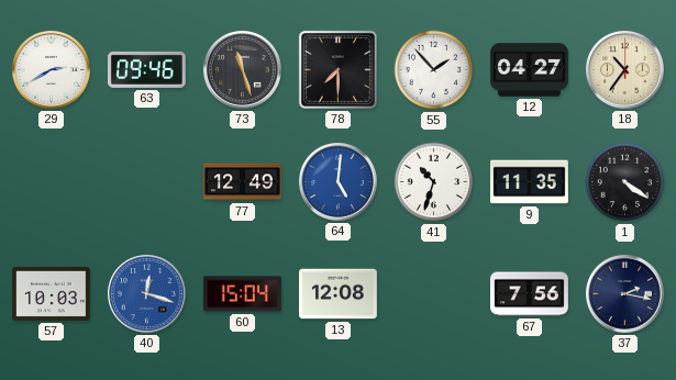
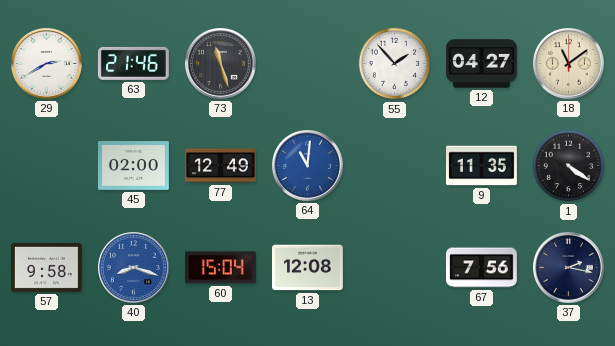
63: 09:46 -> 21:46 (133, 63)
78: 7:30 -> none (337, 69)
18: 10:36 -> 11:09 (569, 64)
45: none -> 02:00 (134, 166)
64: 5:01 -> 11:01 (308, 166)
41: 10:33 -> none (434, 182)
57: 10:03 -> 9:58 (47, 267)
40: 12:18 -> 8:18 (134, 268)
